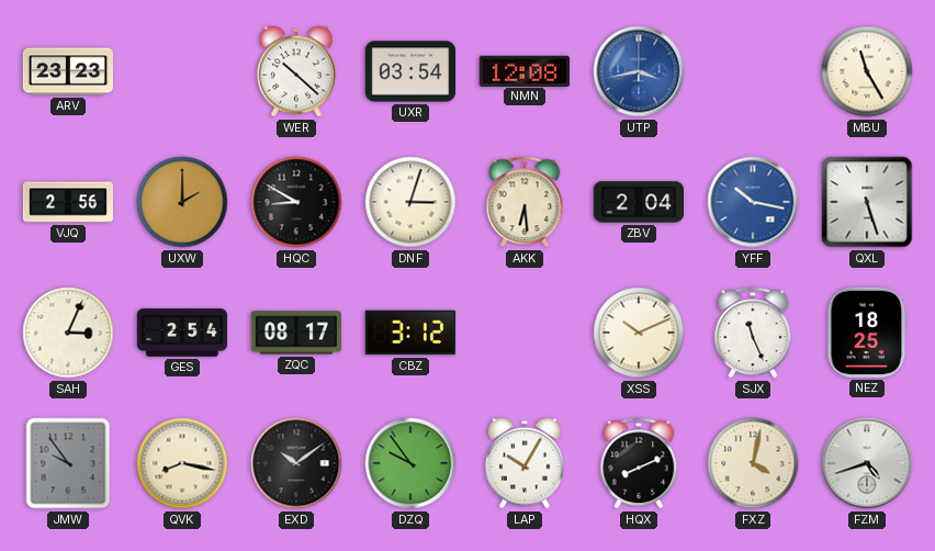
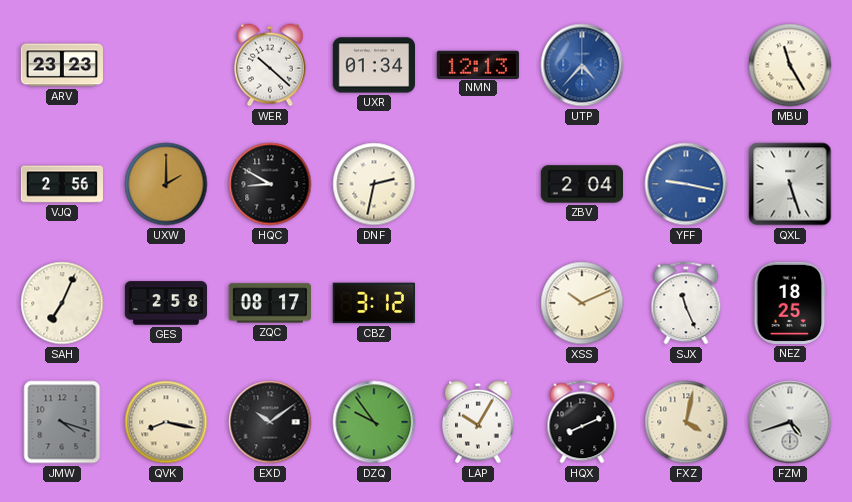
UXR: 03:54 -> 01:34 (373, 65)
NMN: 12:08 -> 12:13 (478, 64)
UTP: 3:43 -> 4:37 (582, 65)
DNF: 3:03 -> 2:32 (374, 184)
AKK: 6:29 -> none (525, 202)
YFF: 10:17 -> 9:17 (686, 184)
SAH: 3:04 -> 7:04 (62, 303)
GES: 2:54 -> 2:58 (165, 303)
JMW: 9:54 -> 4:18 (62, 422)
